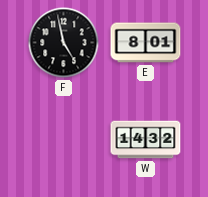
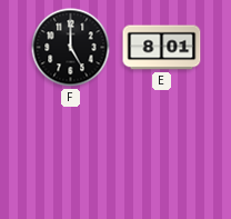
F: 4:58 -> 5:00 (71, 48)
W: 14:32 -> none (146, 140)
